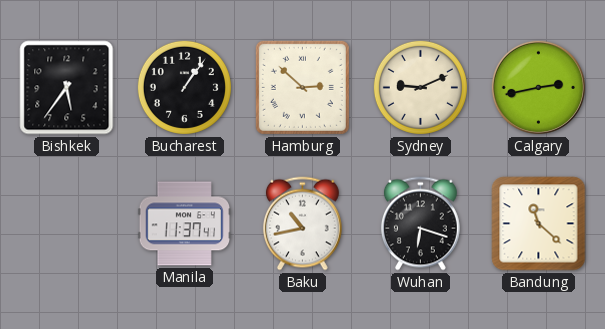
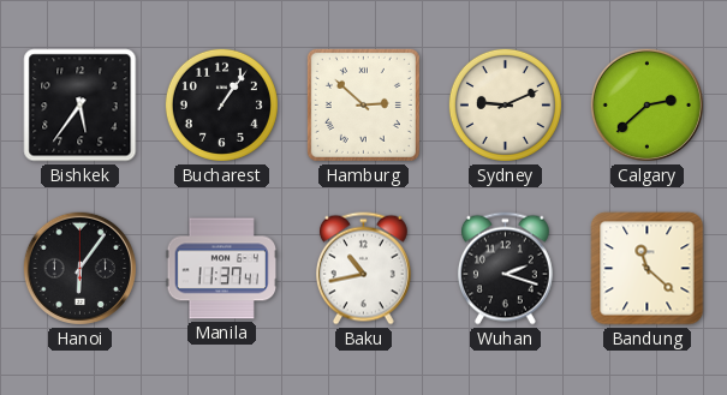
Calgary: 2:43 -> 2:38 (646, 104)
Hanoi: none -> 6:06 (79, 268)
Wuhan: 6:18 -> 2:18 (505, 269)
